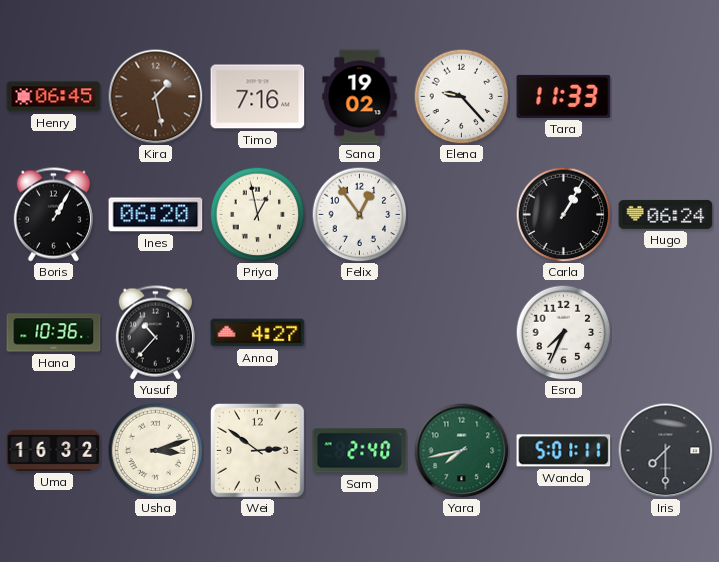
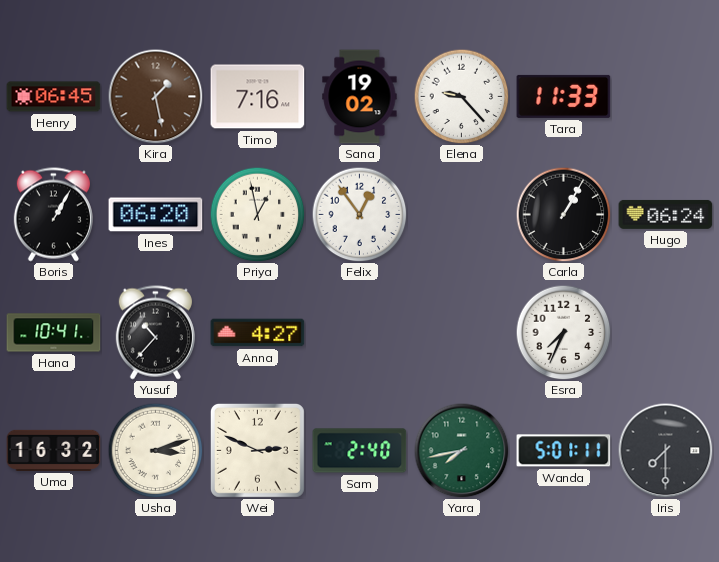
Hana: 10:36 -> 10:41 (54, 333)
Wei: 2:51 -> 2:49 (257, 450)
